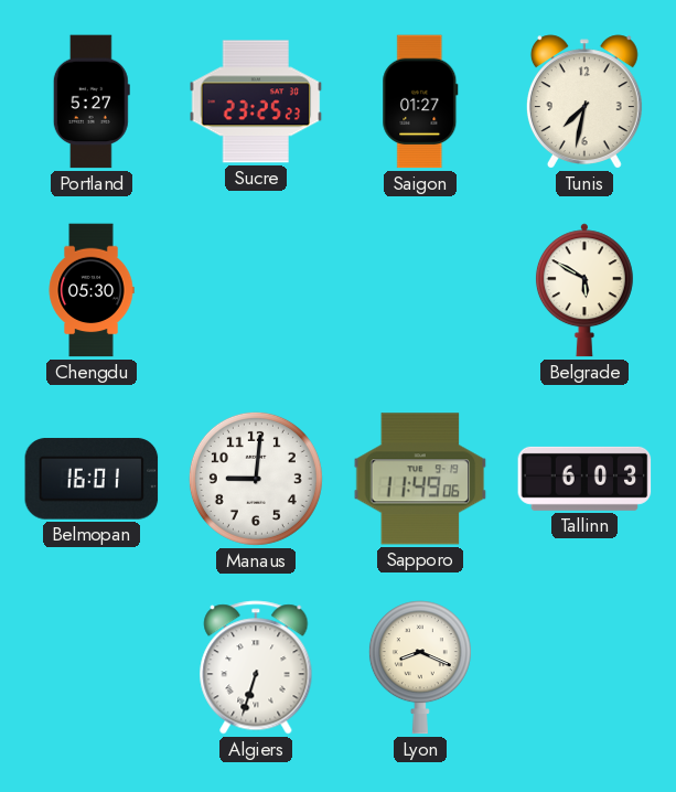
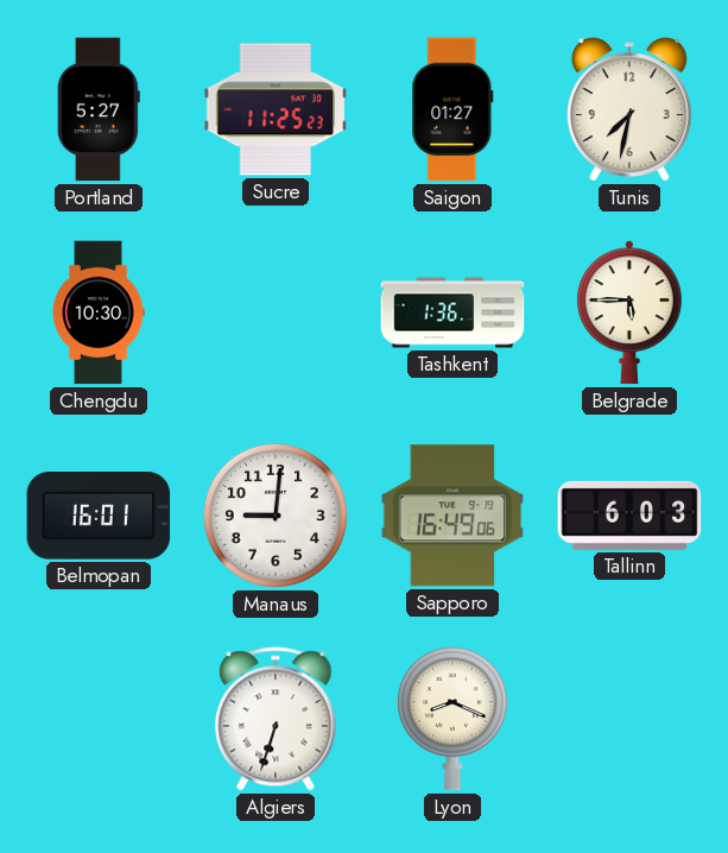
Sucre: 23:25 -> 11:25 (276, 109)
Chengdu: 05:30 -> 10:30 (99, 312)
Tashkent: none -> 1:36 (452, 312)
Belgrade: 5:50 -> 5:45 (629, 312)
Sapporo: 11:49 -> 16:49 (452, 516)
